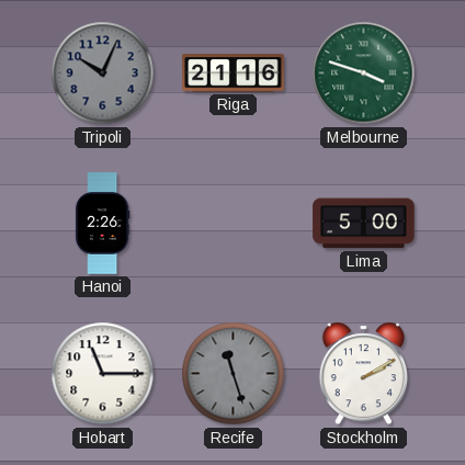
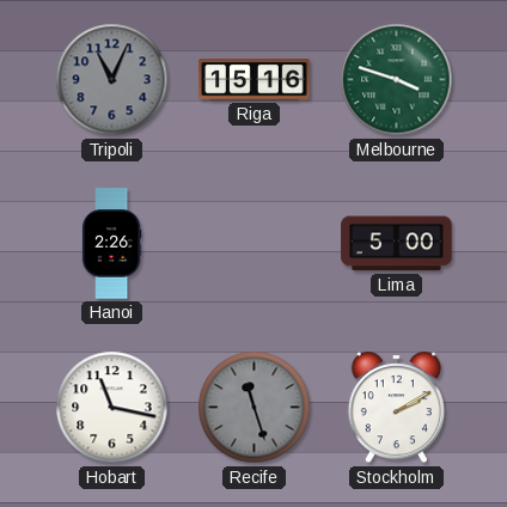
Tripoli: 10:04 -> 11:04 (112, 80)
Riga: 21:16 -> 15:16 (255, 80)
Hobart: 11:15 -> 11:17 (112, 408)
